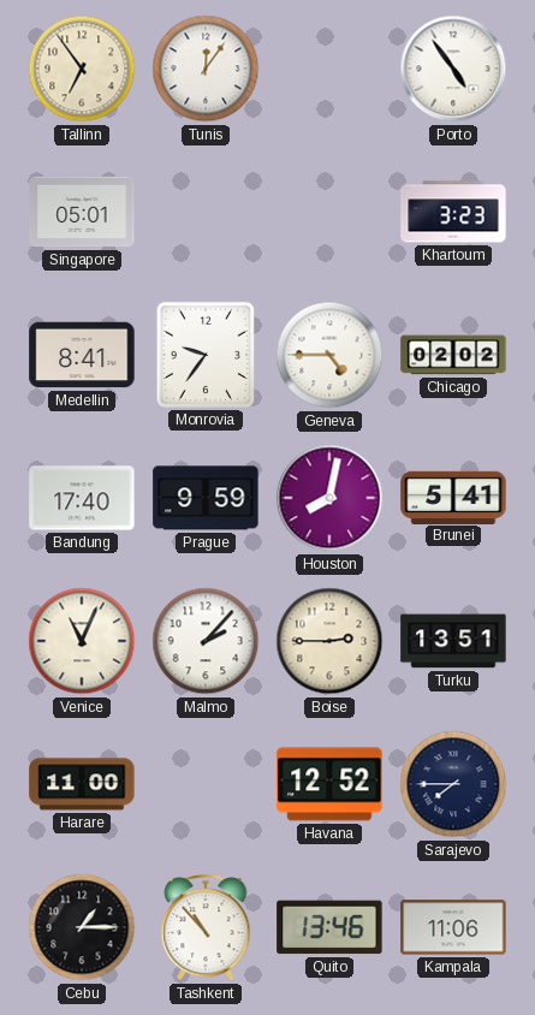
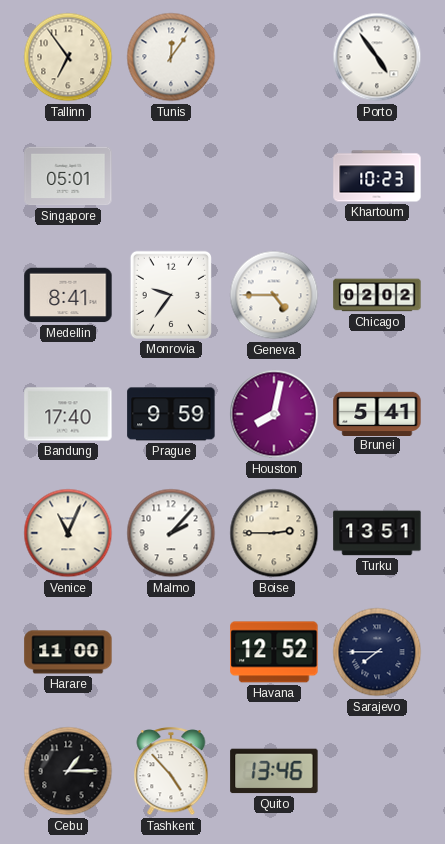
Khartoum: 3:23 -> 10:23 (377, 176)
Tashkent: 10:53 -> 4:53 (171, 772)
Kampala: 11:06 -> none (453, 927)
